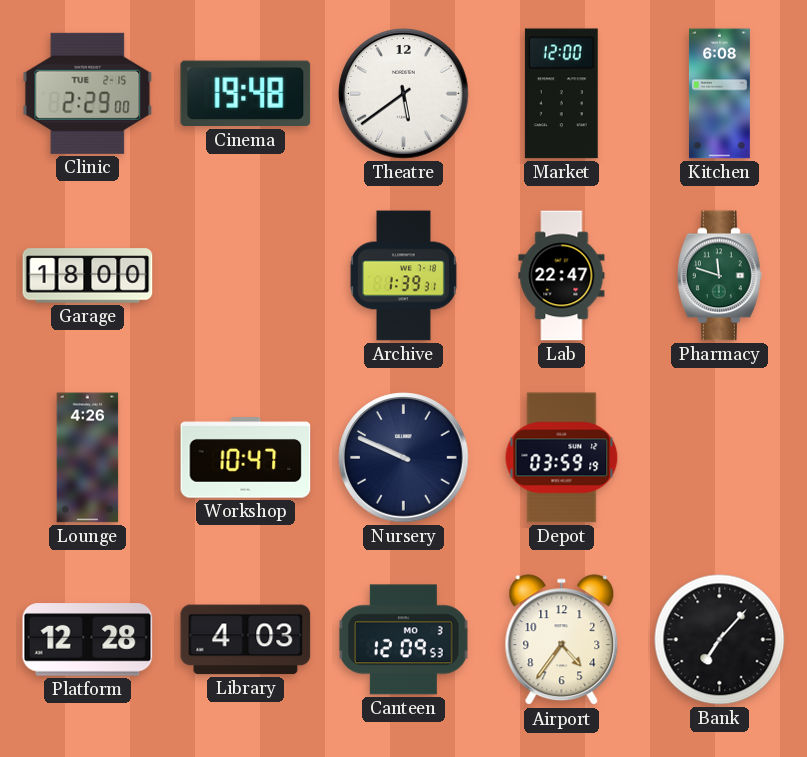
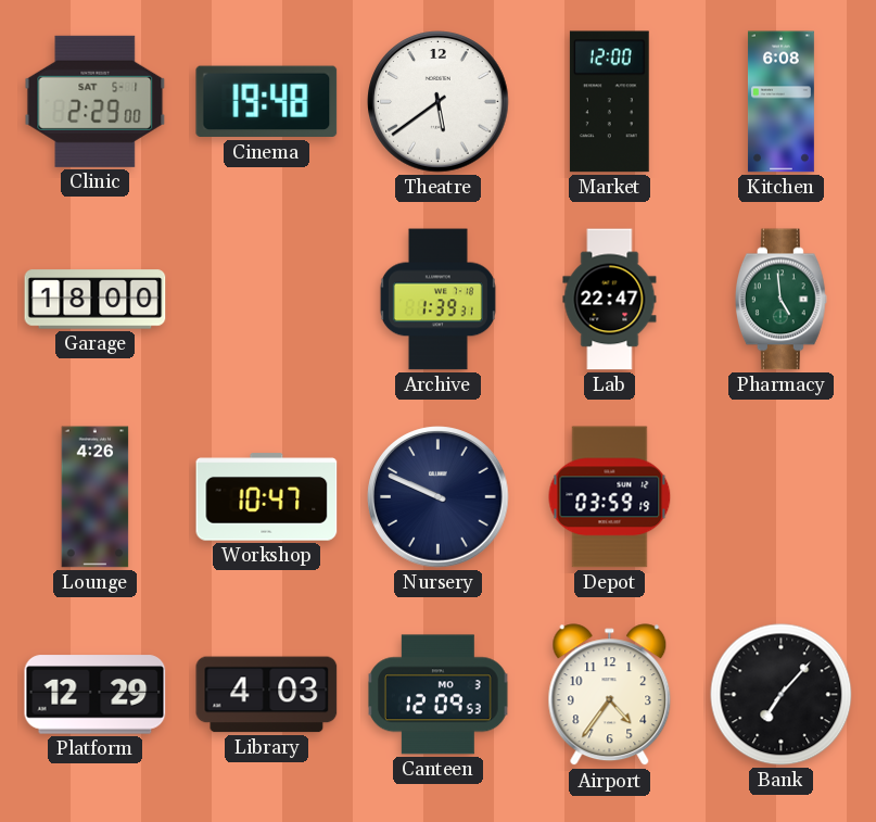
Clinic date: TUE 2-15 -> SAT 5-1 (96, 101)
Pharmacy: 11:48 -> 4:59 (782, 300)
Platform: 12:28 -> 12:29 (96, 695)
